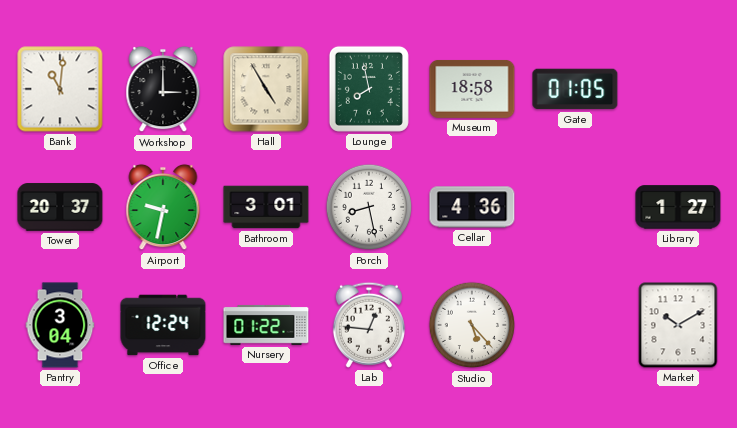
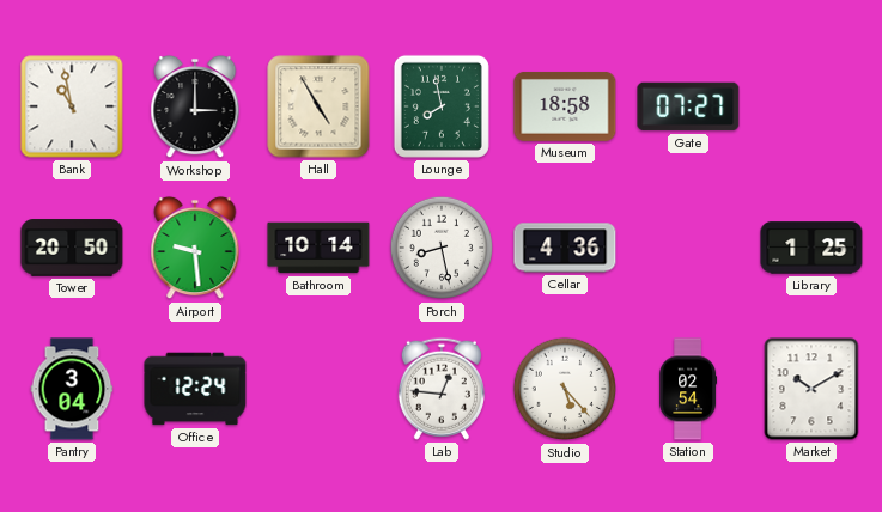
Bank: 11:01 -> 10:58 (72, 106)
Gate: 01:05 -> 07:27 (688, 106)
Tower: 20:37 -> 20:50 (72, 248)
Airport: 9:32 -> 9:29 (195, 248)
Bathroom: 3:01 -> 10:14 (318, 248)
Library: 1:27 -> 1:25 (811, 248)
Nursery: 01:22 -> none (266, 325)
Station: none -> 02:54 (688, 389)
